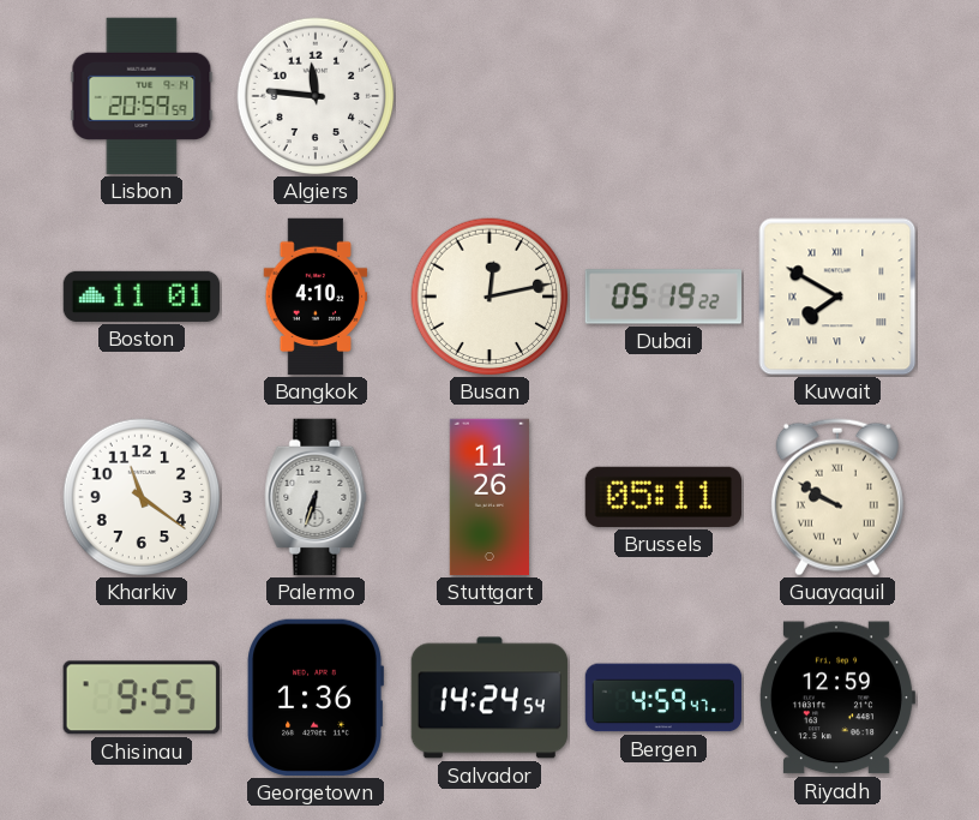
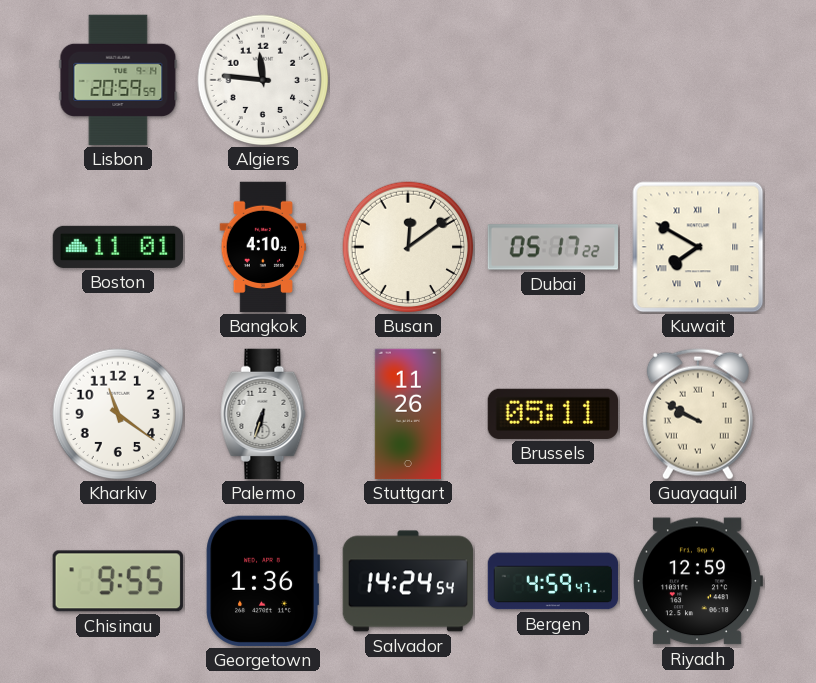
Busan: 12:13 -> 12:09 (408, 247)
Dubai: 05:19 -> 05:17 (552, 247)
